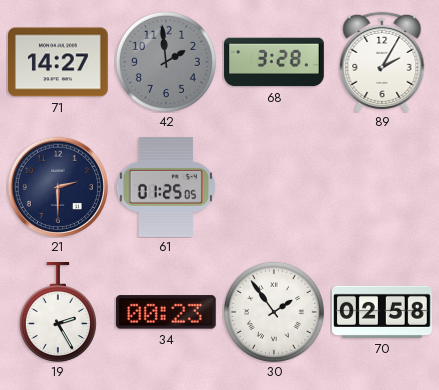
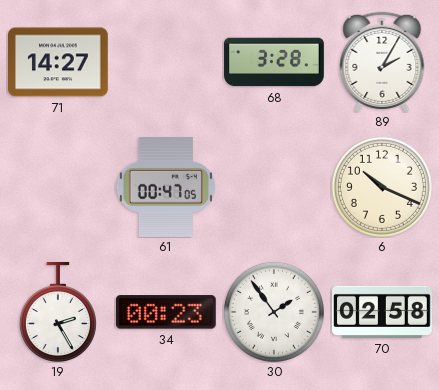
42: 1:59 -> none (166, 62)
21: 2:30 -> none (57, 186)
61: 01:25 -> 00:47 (166, 188)
6: none -> 10:19 (382, 187)
